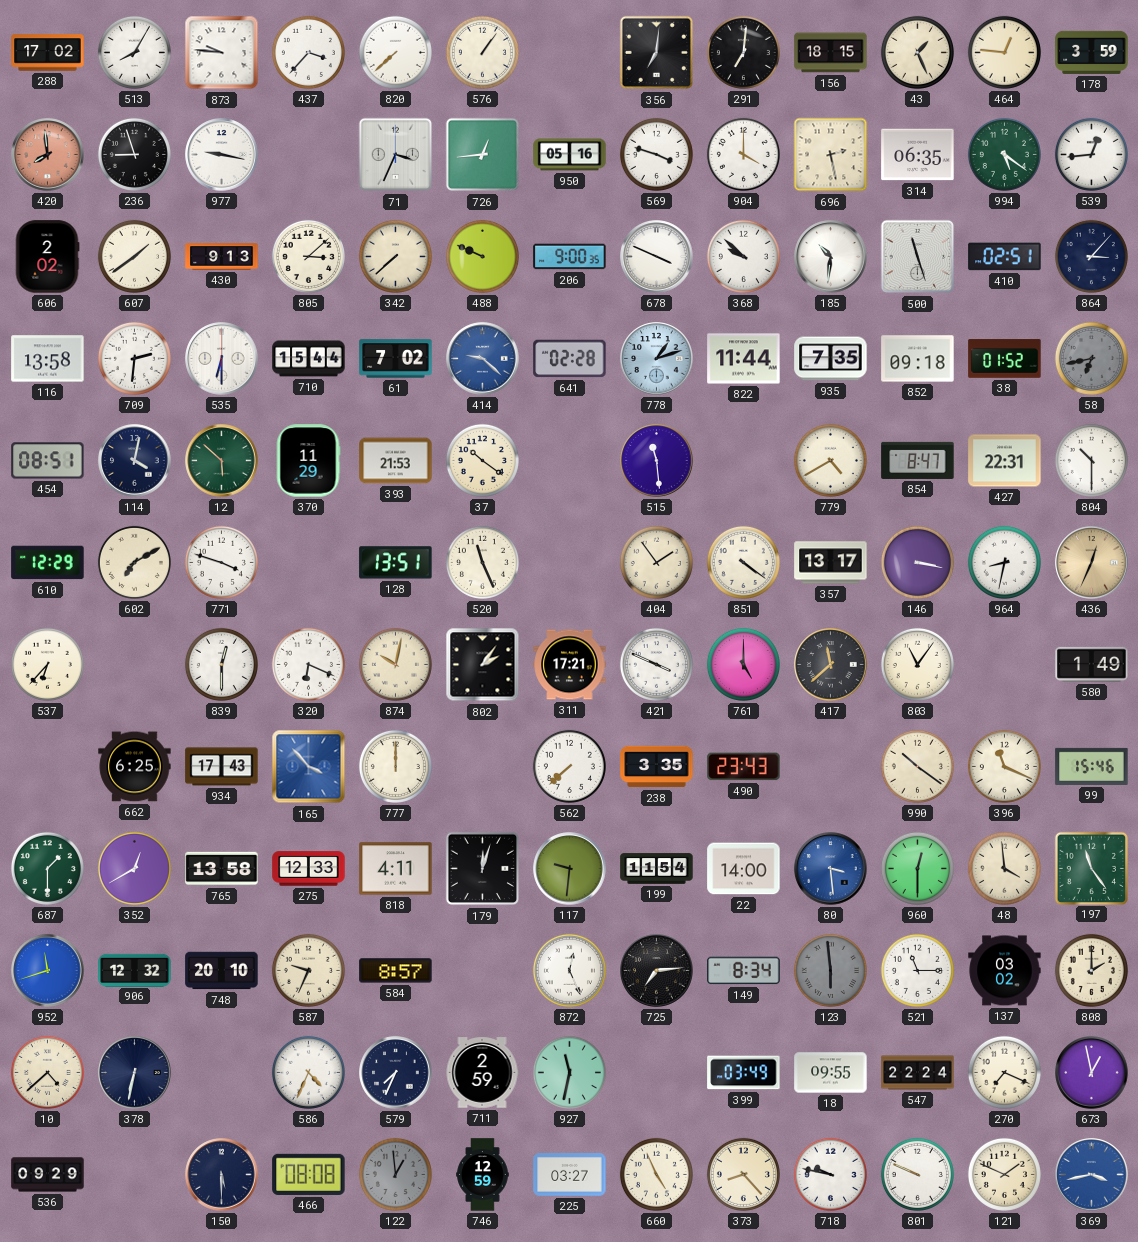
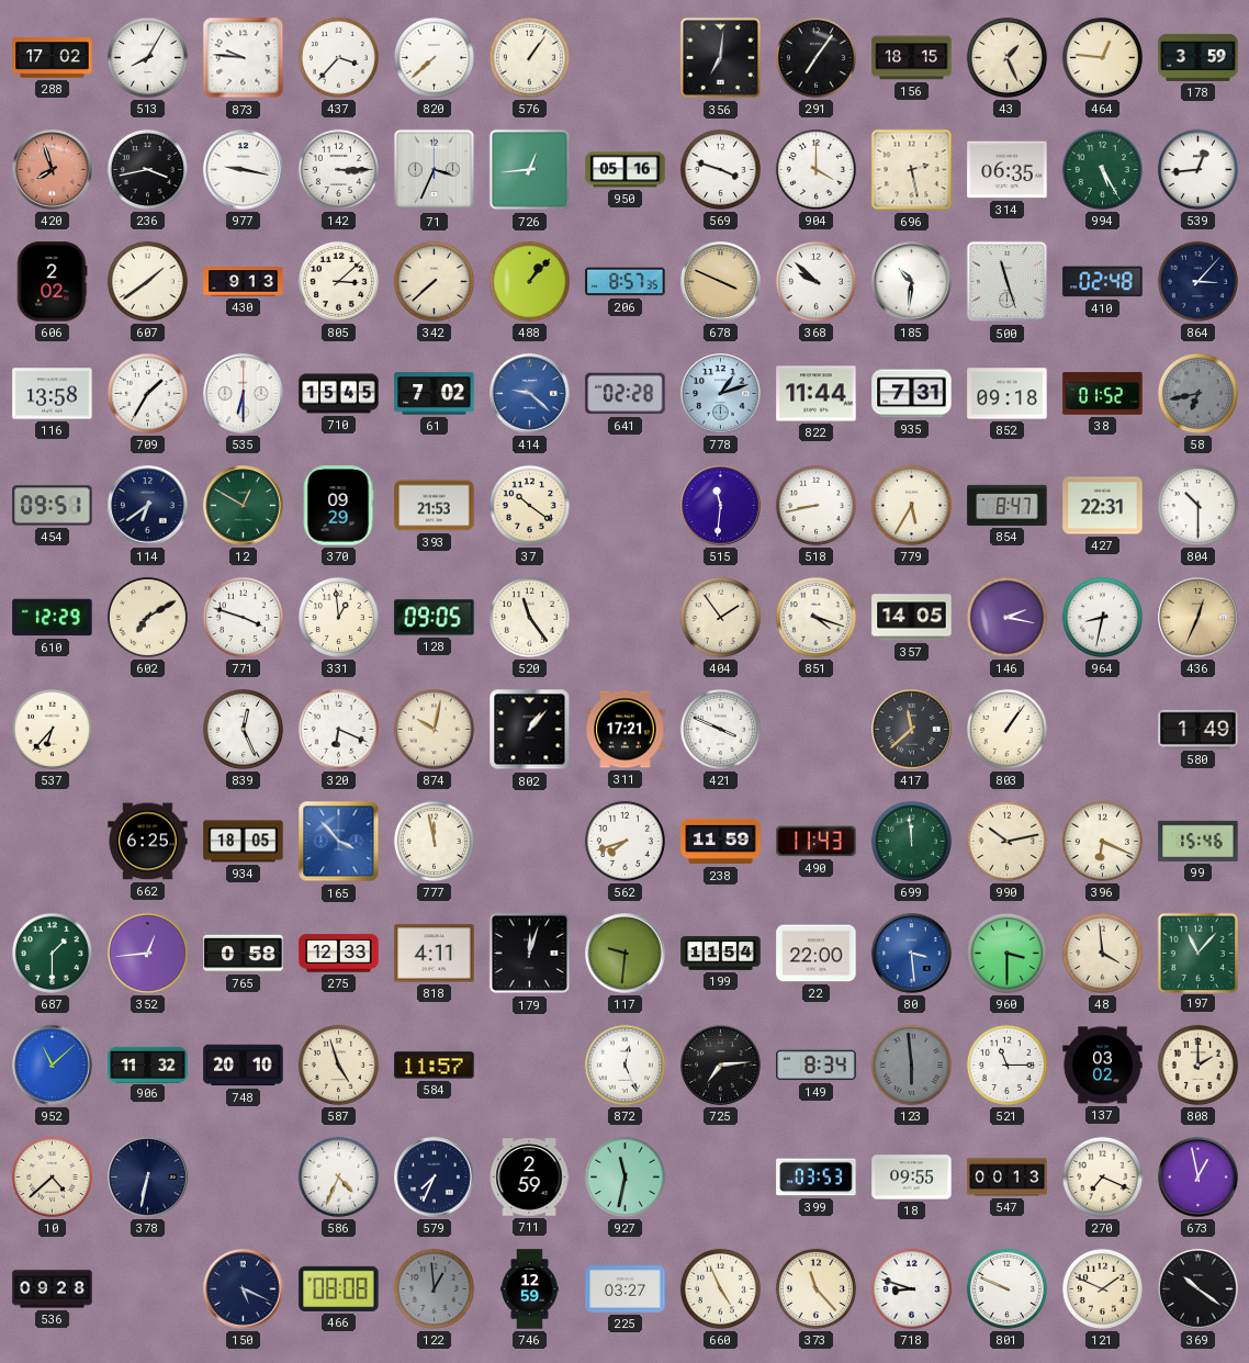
291: 7:01 -> 7:06 (815, 57)
420: 7:59 -> 7:57 (53, 170)
236: 8:57 -> 3:43 (147, 169)
142: none -> 3:15 (338, 169)
994: 5:21 -> 5:25 (1102, 169)
488: 9:49 -> 1:07 (529, 281)
206: 9:00 -> 8:57 (626, 282)
678 dial: white -> champagne (721, 282)
410: 02:51 -> 02:48 (1103, 282)
709: 2:31 -> 1:35 (147, 393)
710: 15:44 -> 15:45 (339, 394)
935: 7:35 -> 7:31 (912, 394)
454: 08:51 -> 09:51 (53, 506)
114: 4:02 -> 6:39 (148, 506)
12: 5:52 -> 12:50 (244, 506)
370: 11:29 -> 09:29 (338, 506)
515: 11:29 -> 11:31 (721, 506)
518: none -> 8:43 (815, 505)
779: 4:40 -> 5:35 (911, 505)
331: none -> 12:59 (338, 617)
128: 13:51 -> 09:05 (435, 618)
520: 11:26 -> 11:24 (529, 617)
851: 4:21 -> 4:18 (815, 617)
357: 13:17 -> 14:05 (912, 618)
146: 3:17 -> 2:17 (1006, 617)
839: 12:30 -> 12:26 (243, 729)
802: 2:06 -> 1:07 (530, 730)
761: 5:00 -> none (743, 664)
803: 11:06 -> 1:06 (1006, 729)
934: 17:43 -> 18:05 (244, 842)
777: 12:00 -> 11:58 (434, 841)
562: 7:38 -> 7:42 (624, 841)
238: 3:35 -> 11:59 (721, 842)
490: 23:43 -> 11:43 (817, 842)
699: none -> 11:59 (911, 841)
990: 10:21 -> 10:13 (1006, 841)
396: 11:19 -> 6:19 (1102, 841)
352: 12:40 -> 12:44 (147, 953)
765: 13:58 -> 0:58 (244, 954)
22: 14:00 -> 22:00 (817, 954)
960: 12:30 -> 3:30 (1006, 953)
197: 11:24 -> 11:07 (1197, 953)
952: 11:42 -> 11:08 (53, 1066)
906: 12:32 -> 11:32 (148, 1065)
587: 9:34 -> 4:57 (338, 1065)
584: 8:57 -> 11:57 (435, 1066)
399: 03:49 -> 03:53 (817, 1178)
547: 22:24 -> 00:13 (1008, 1178)
536: 09:29 -> 09:28 (53, 1289)
150: 5:30 -> 5:19 (244, 1289)
373: 8:23 -> 11:23 (815, 1288)
718: 9:47 -> 8:48 (911, 1288)
369: 3:43 -> 10:21 (1199, 1289)
369 dial: blue -> black (1199, 1289)
